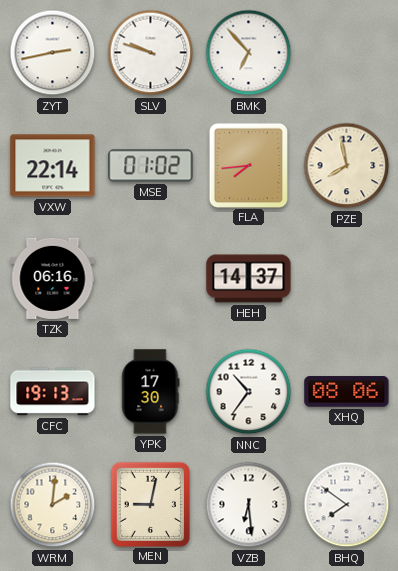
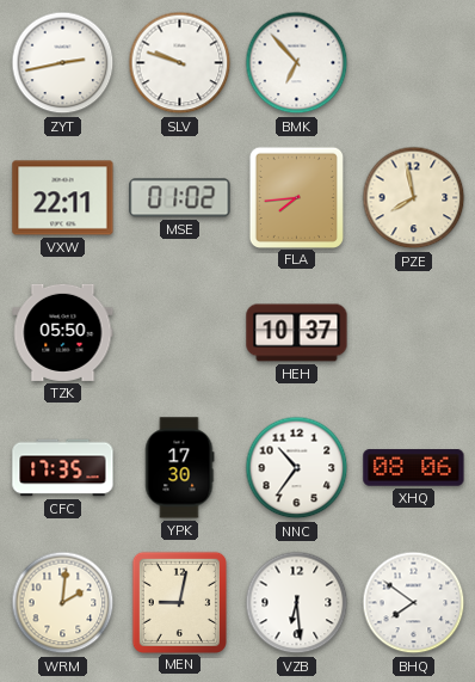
VXW: 22:14 -> 22:11 (63, 198)
TZK: 06:16 -> 05:50 (63, 332)
HEH: 14:37 -> 10:37 (297, 333)
CFC: 19:13 -> 17:35 (63, 468)
